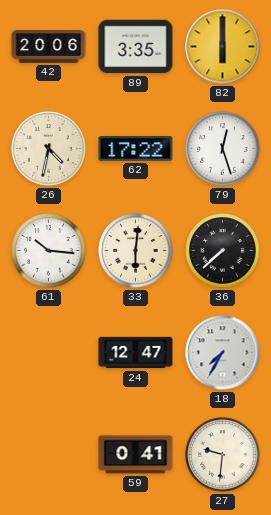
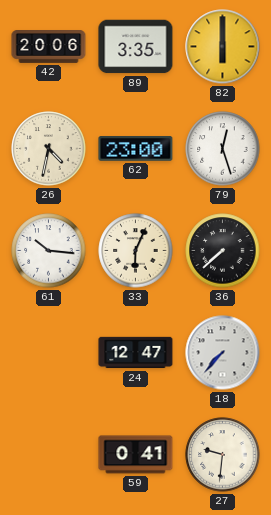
62: 17:22 -> 23:00 (136, 149)
33: 6:01 -> 6:04 (136, 251)
18: 7:35 -> 7:37 (223, 353)
